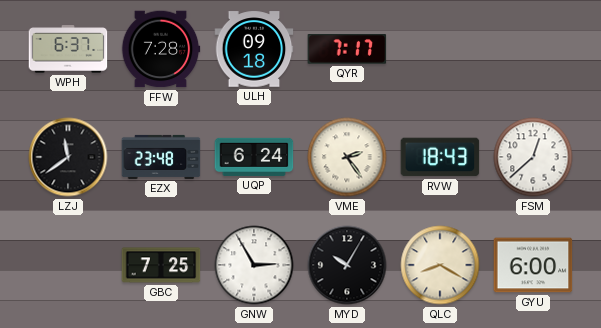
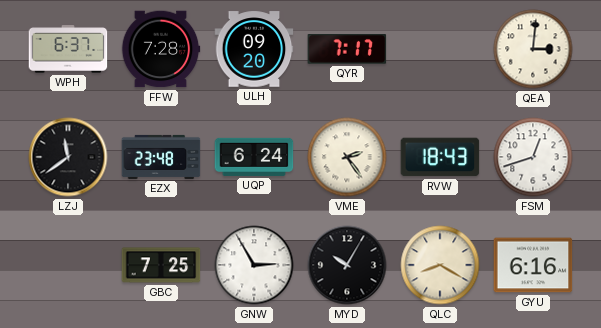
ULH: 09:18 -> 09:20 (254, 49)
QEA: none -> 3:01 (533, 49)
FSM: 12:38 -> 12:42 (533, 157)
GYU: 6:00 -> 6:16 (533, 265)
